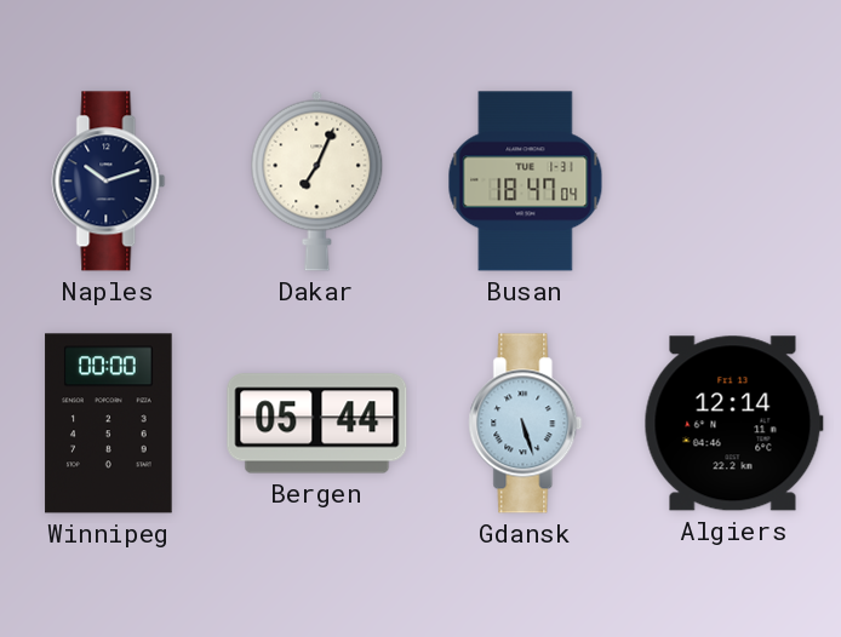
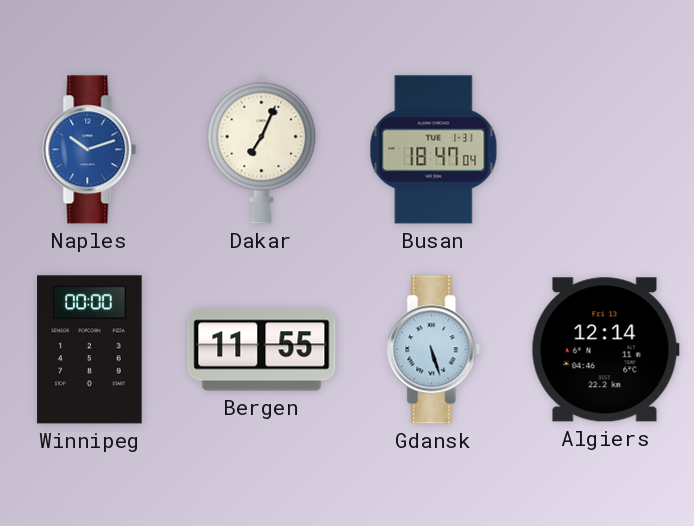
Naples dial: navy -> blue (90, 150)
Bergen: 05:44 -> 11:55 (262, 350)
